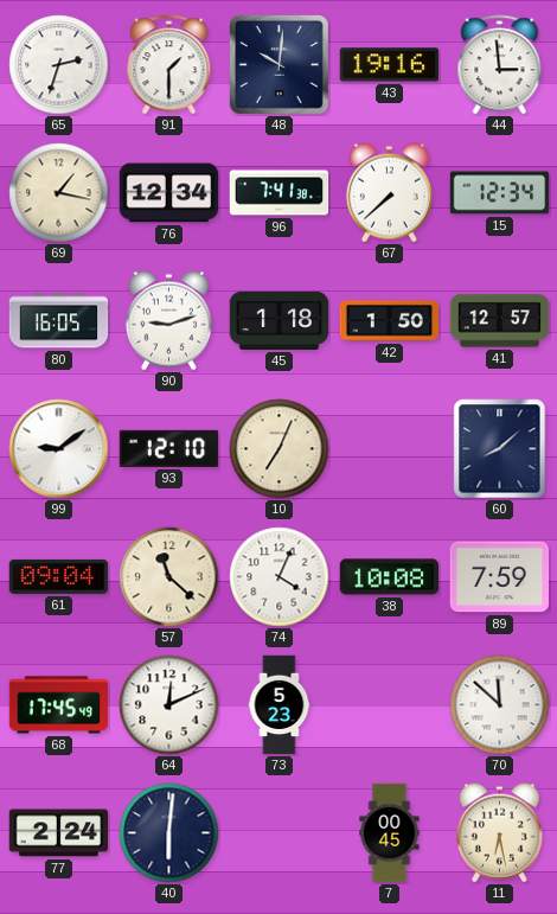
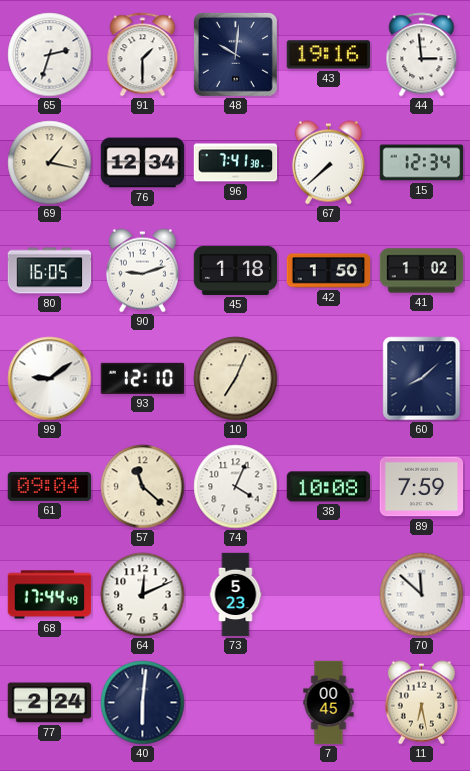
41: 12:57 -> 1:02 (422, 271)
68: 17:45 -> 17:44 (50, 595)
